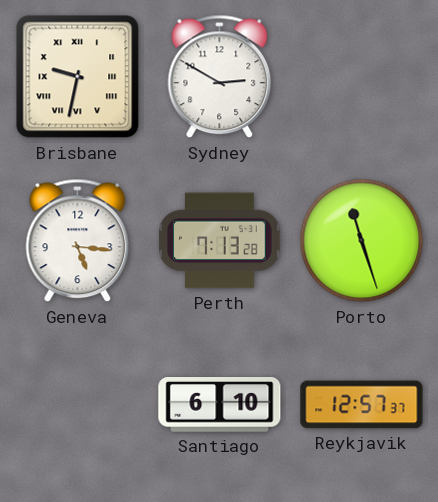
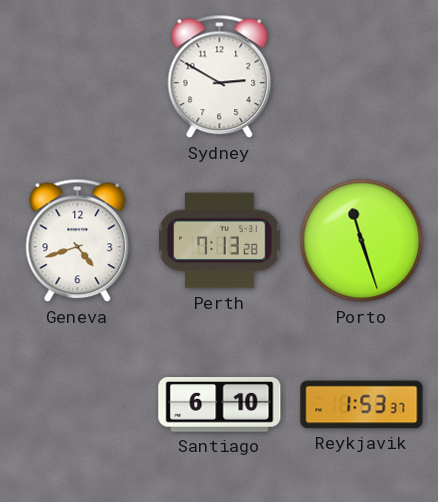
Brisbane: 9:32 -> none (78, 77)
Geneva: 5:16 -> 4:42 (78, 241)
Reykjavik: 12:57 -> 1:53 (362, 405)
